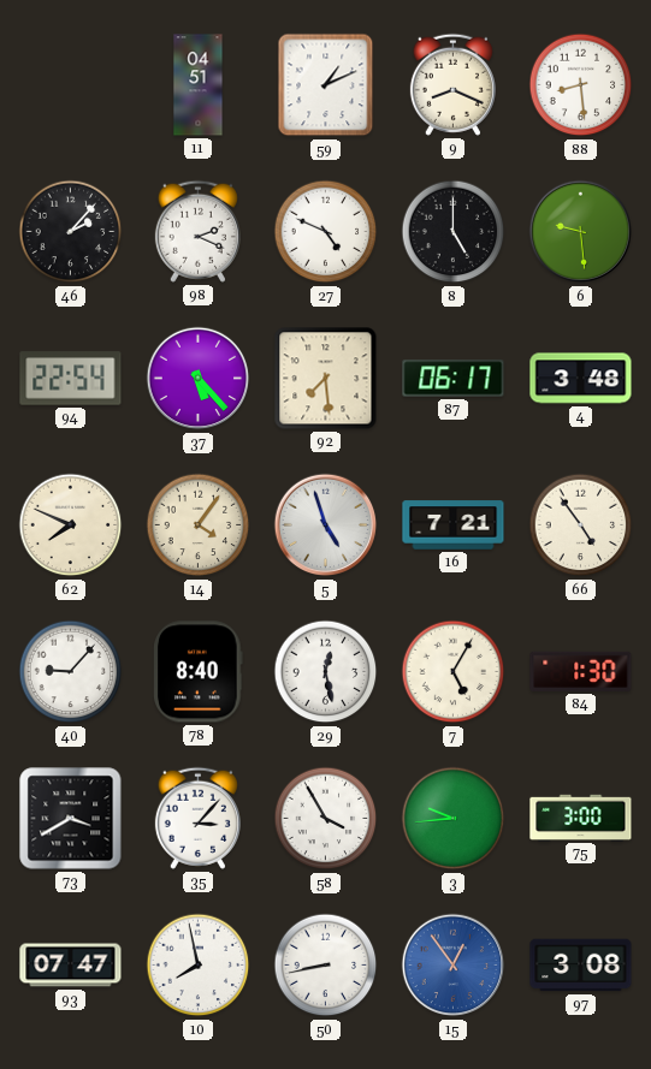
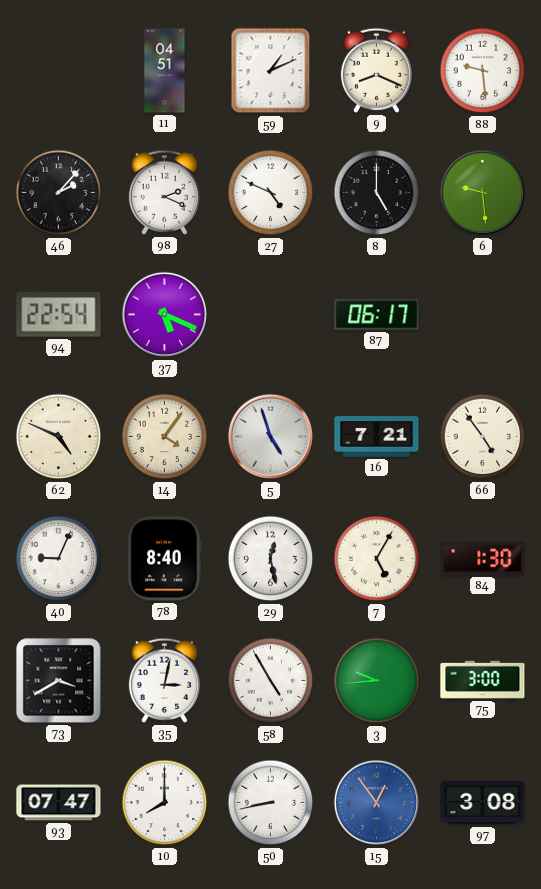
88: 8:29 -> 9:29 (483, 71)
37: 5:23 -> 5:19 (165, 315)
92: 7:29 -> none (326, 379)
4: 3:48 -> none (581, 379)
62: 7:49 -> 4:49 (59, 437)
40: 9:07 -> 9:04 (59, 559)
35: 3:07 -> 3:02 (164, 680)
58: 3:55 -> 4:55 (271, 681)
10: 7:58 -> 8:00 (165, 803)
